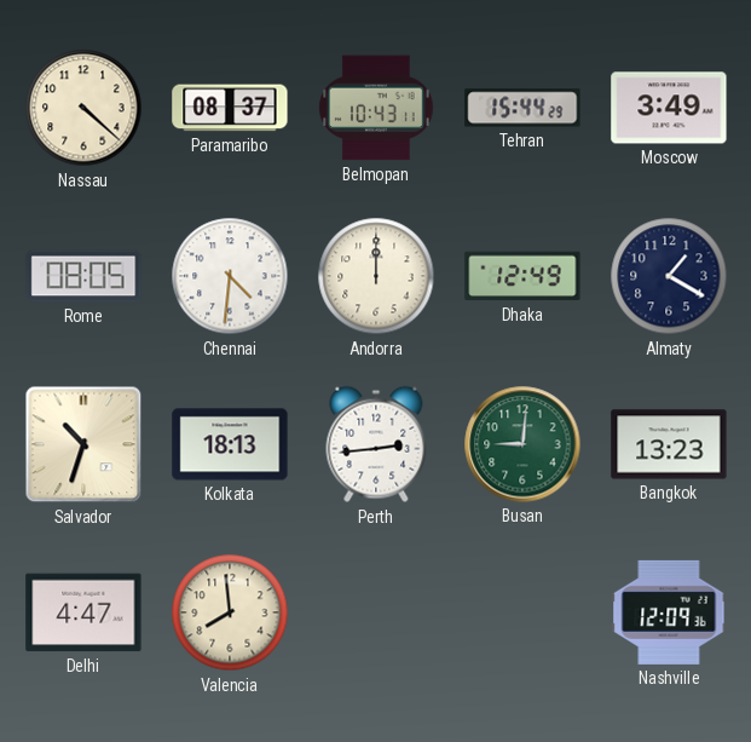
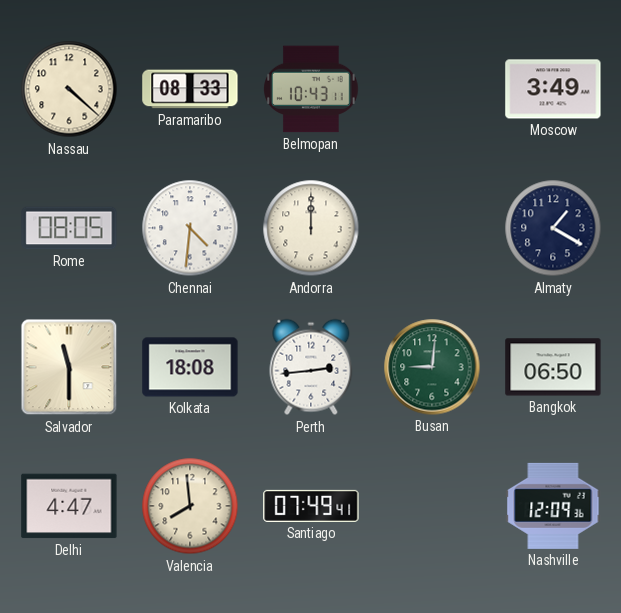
Paramaribo: 08:37 -> 08:33 (190, 89)
Tehran: 15:44 -> none (522, 108)
Dhaka: 12:49 -> none (522, 276)
Salvador: 10:33 -> 11:30 (69, 367)
Kolkata: 18:13 -> 18:08 (190, 367)
Bangkok: 13:23 -> 06:50 (553, 367)
Santiago: none -> 07:49 (311, 506)
